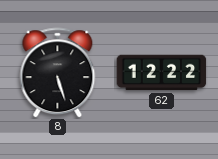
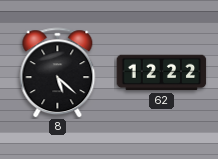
8: 5:27 -> 5:22 (58, 73)
